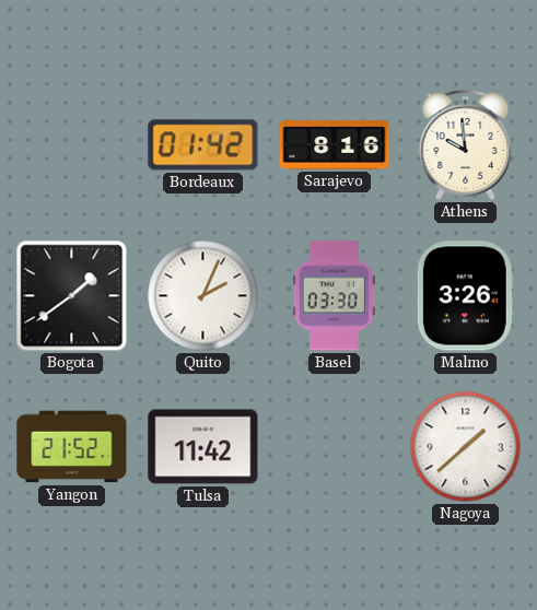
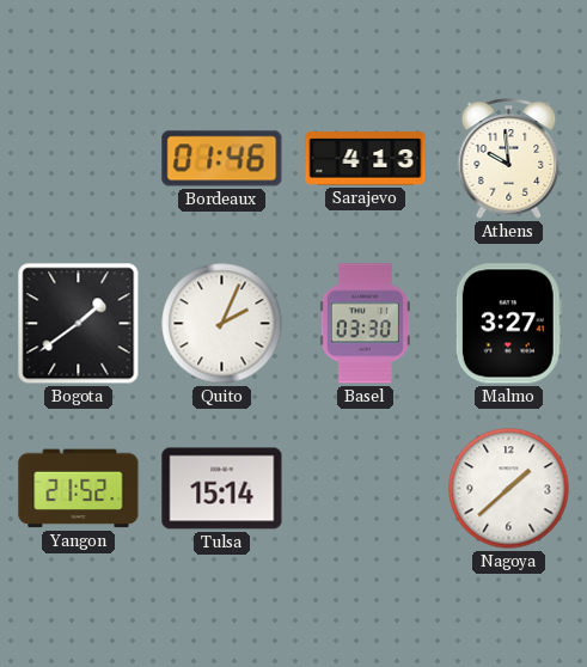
Bordeaux: 01:42 -> 01:46 (222, 159)
Sarajevo: 8:16 -> 4:13 (366, 159)
Malmo: 3:26 -> 3:27 (508, 324)
Tulsa: 11:42 -> 15:14 (222, 489)
